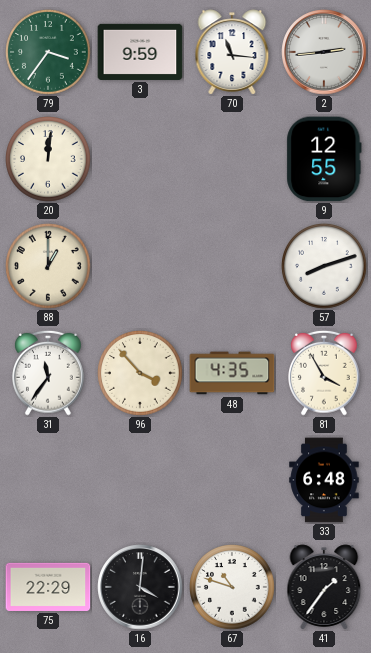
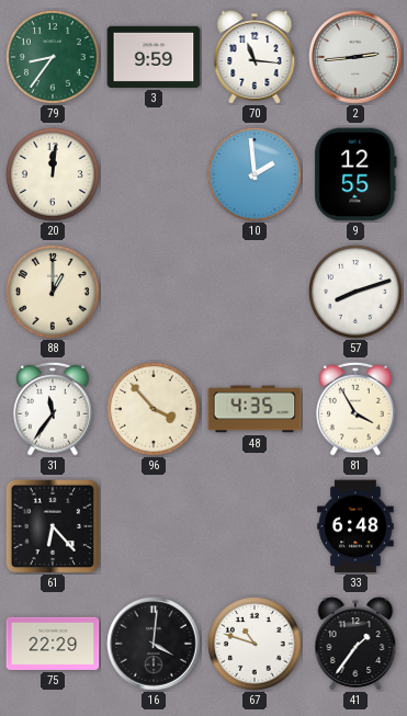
79: 3:36 -> 8:36 (54, 58)
10: none -> 1:59 (256, 175)
61: none -> 6:23 (53, 526)
